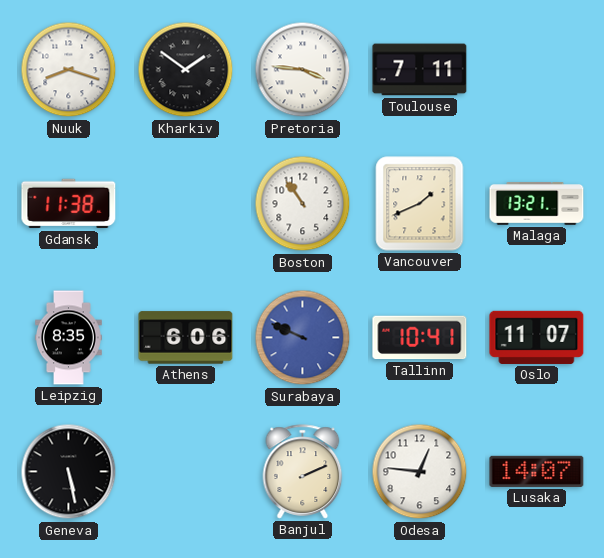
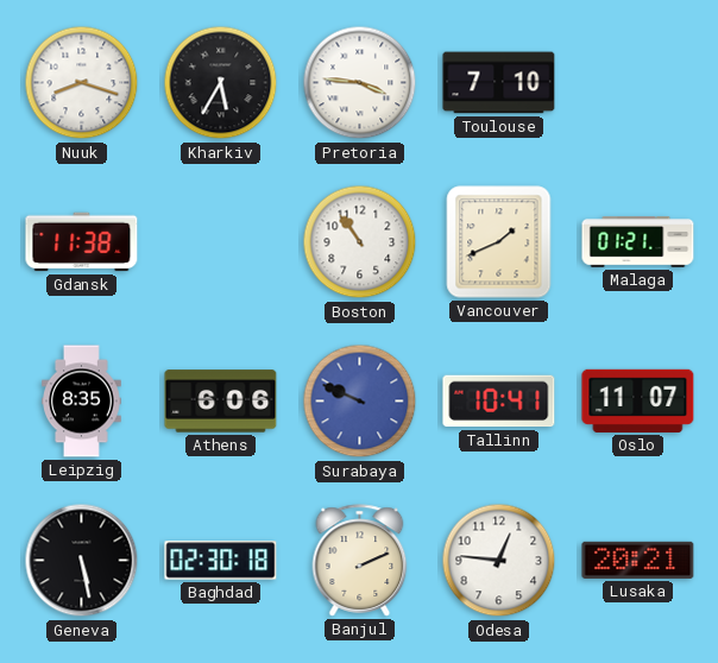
Kharkiv: 1:51 -> 5:35 (221, 83)
Toulouse: 7:11 -> 7:10 (499, 83)
Malaga: 13:21 -> 01:21 (638, 242)
Baghdad: none -> 02:30 (221, 561)
Lusaka: 14:07 -> 20:21 (638, 560)
